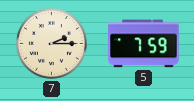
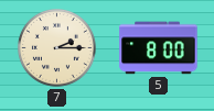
5: 7:59 -> 8:00 (159, 48)
